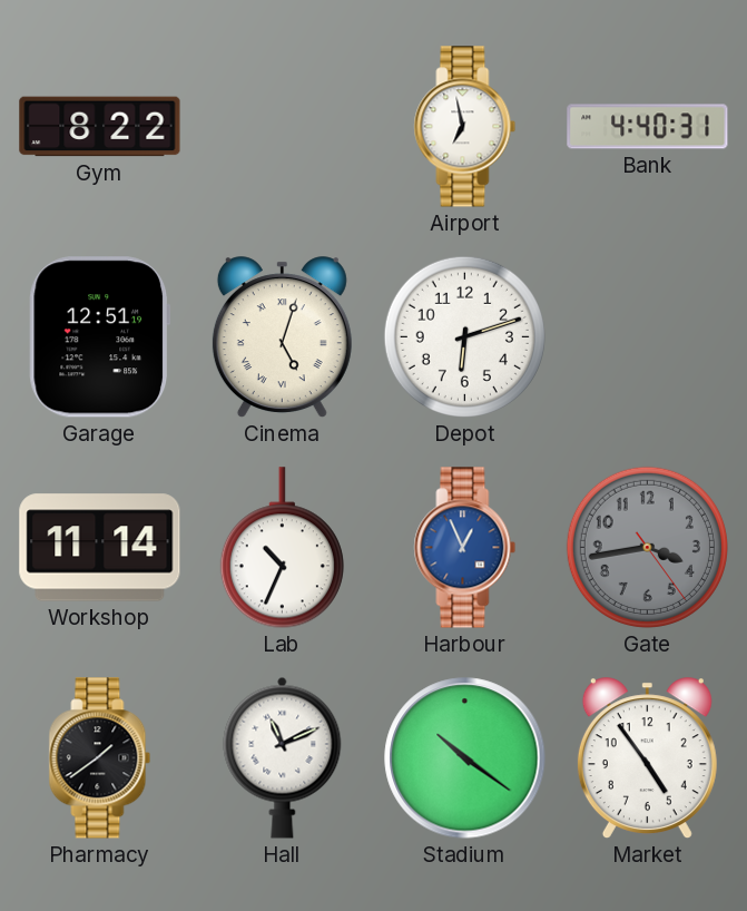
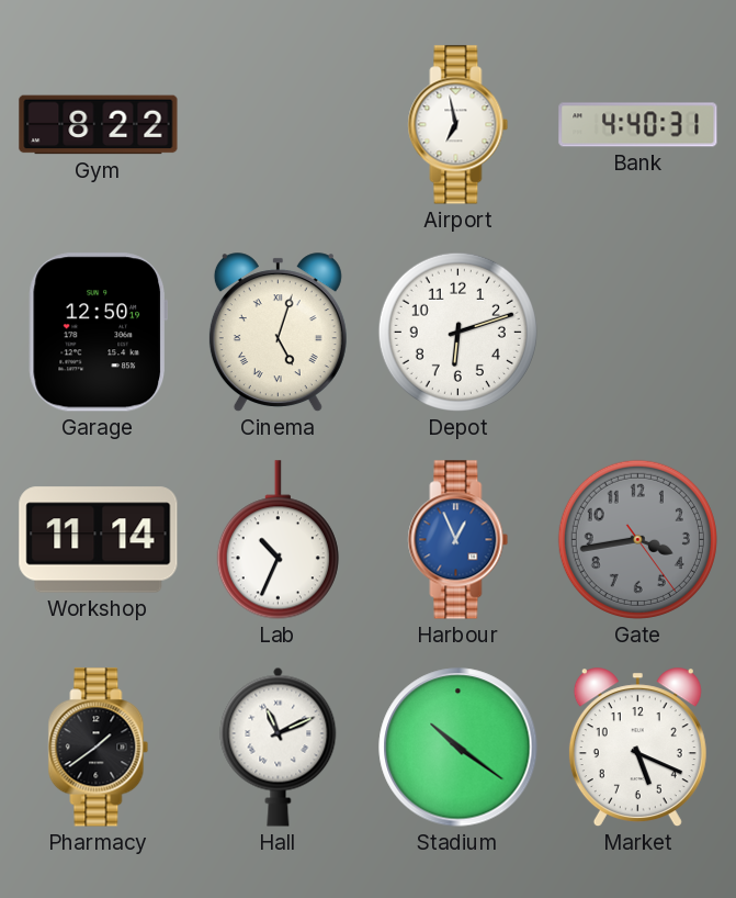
Garage: 12:51 -> 12:50 (98, 333)
Market: 4:54 -> 5:19 (637, 748)
